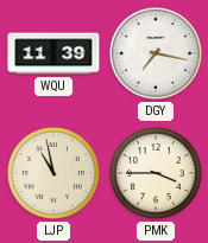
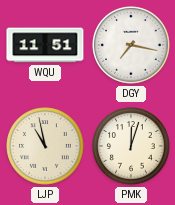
WQU: 11:39 -> 11:51 (45, 45)
PMK: 3:45 -> 12:03 (131, 146)
